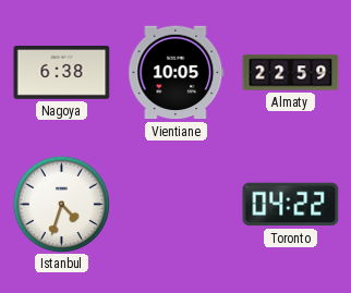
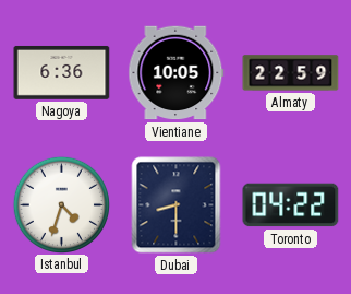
Nagoya: 6:38 -> 6:36 (62, 72)
Dubai: none -> 8:30 (177, 205)
